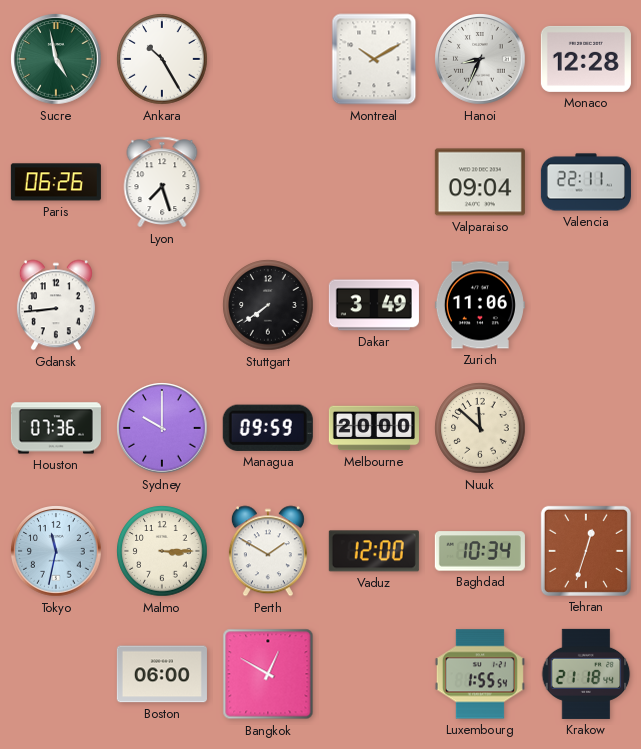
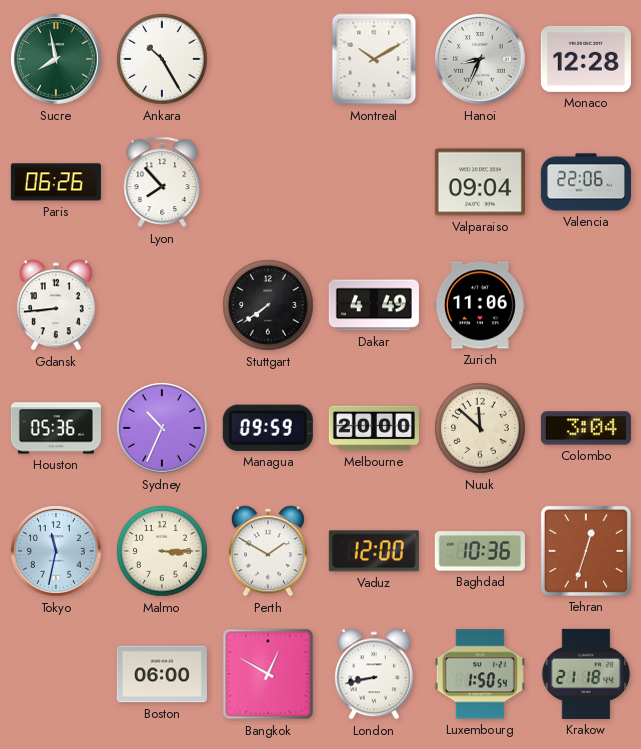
Sucre: 4:58 -> 7:58 (56, 59)
Lyon: 7:27 -> 7:53 (162, 182)
Valencia: 22:11 -> 22:06 (586, 182)
Dakar: 3:49 -> 4:49 (374, 305)
Houston: 07:36 -> 05:36 (56, 428)
Sydney: 10:00 -> 10:34 (162, 428)
Colombo: none -> 3:04 (586, 428)
Baghdad: 10:34 -> 10:36 (480, 551)
London: none -> 8:43 (374, 674)
Luxembourg: 1:55 -> 1:50 (480, 674)
